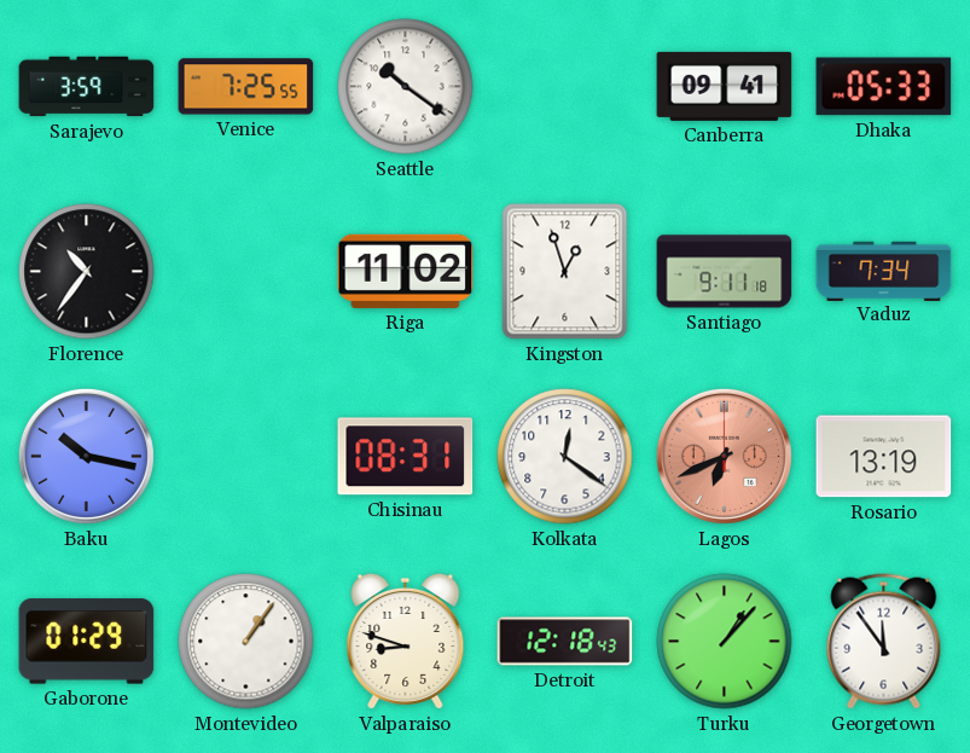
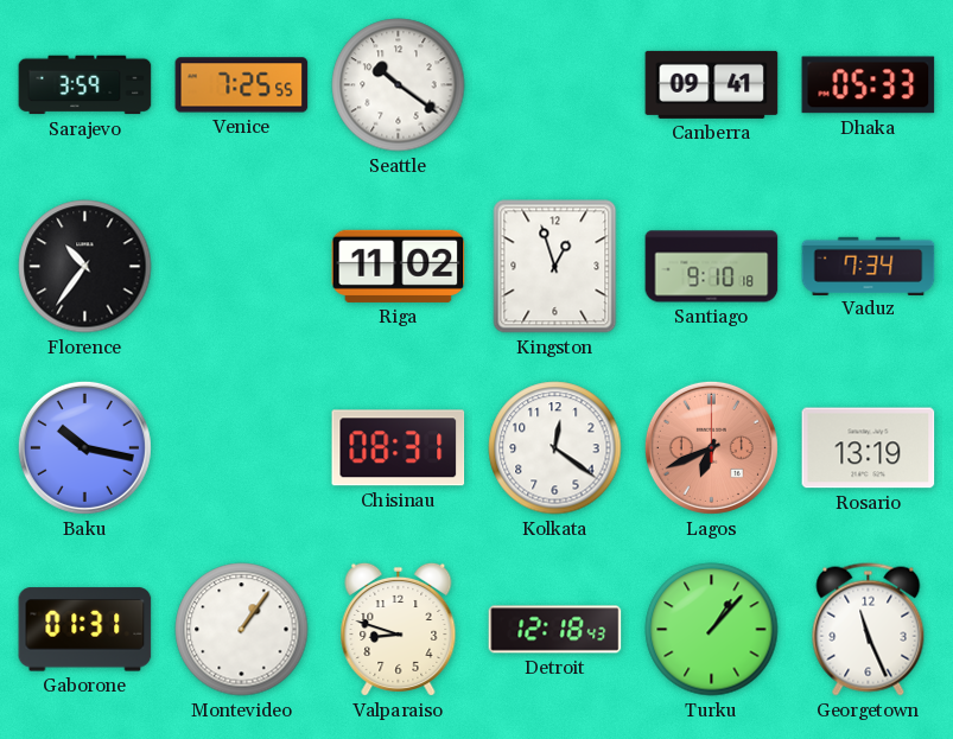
Santiago: 9:11 -> 9:10 (712, 267)
Gaborone: 01:29 -> 01:31 (85, 630)
Georgetown: 11:54 -> 11:26 (869, 630)
